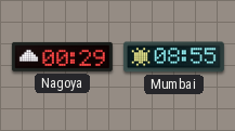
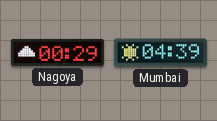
Mumbai: 08:55 -> 04:39 (160, 53)
